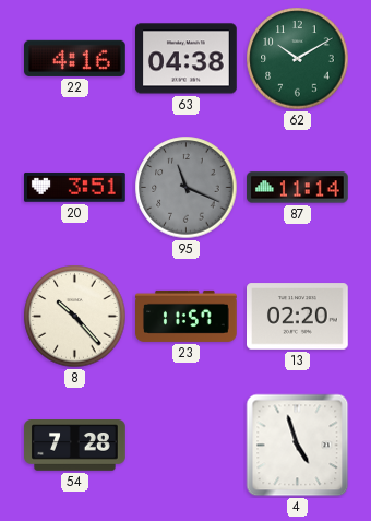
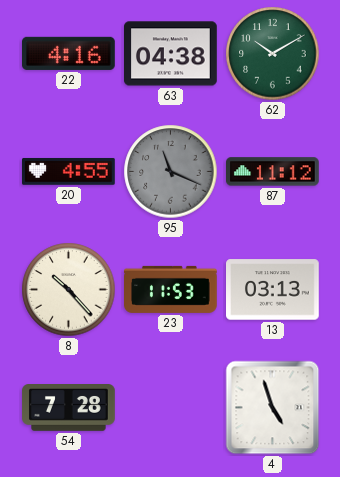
20: 3:51 -> 4:55 (69, 172)
87: 11:14 -> 11:12 (273, 172)
23: 11:57 -> 11:53 (171, 289)
13: 02:20 -> 03:13 (273, 290)
